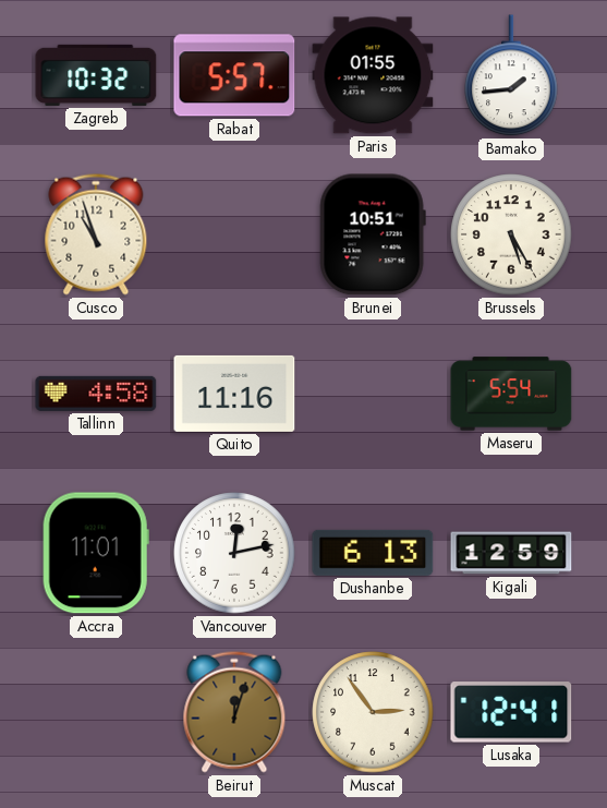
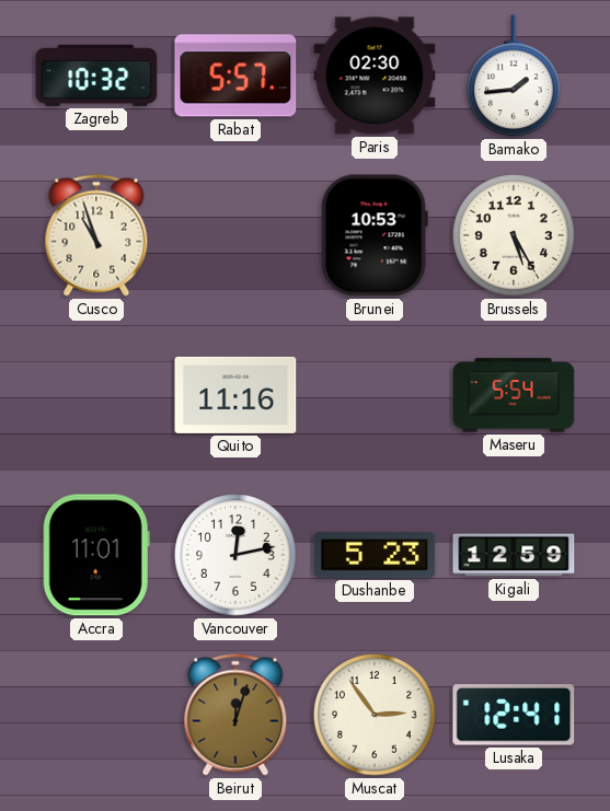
Paris: 01:55 -> 02:30 (375, 76)
Brunei: 10:51 -> 10:53 (375, 235)
Tallinn: 4:58 -> none (96, 394)
Dushanbe: 6:13 -> 5:23 (375, 555)
